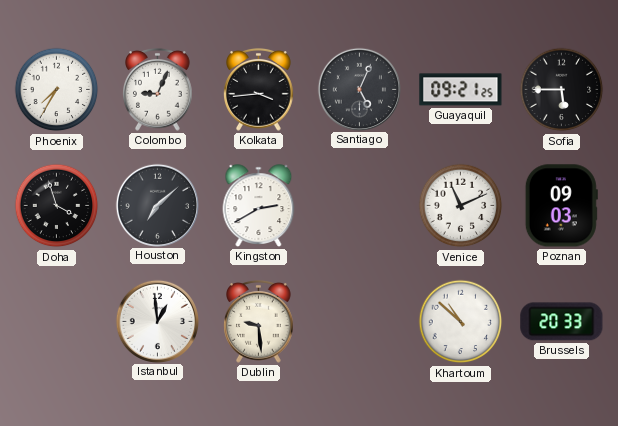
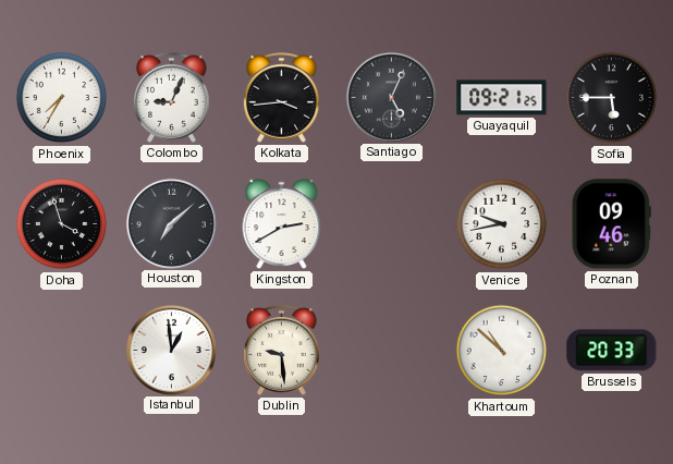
Venice: 11:11 -> 9:43 (502, 224)
Poznan: 09:03 -> 09:46 (611, 224)
